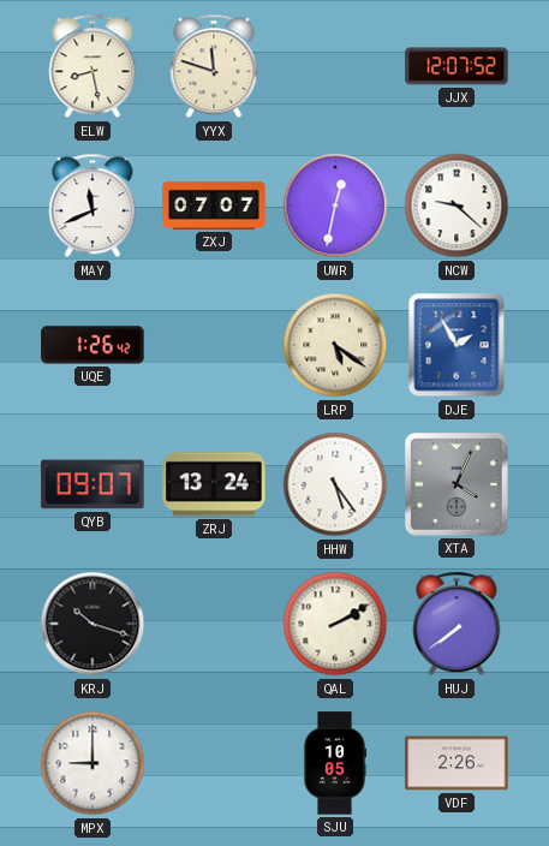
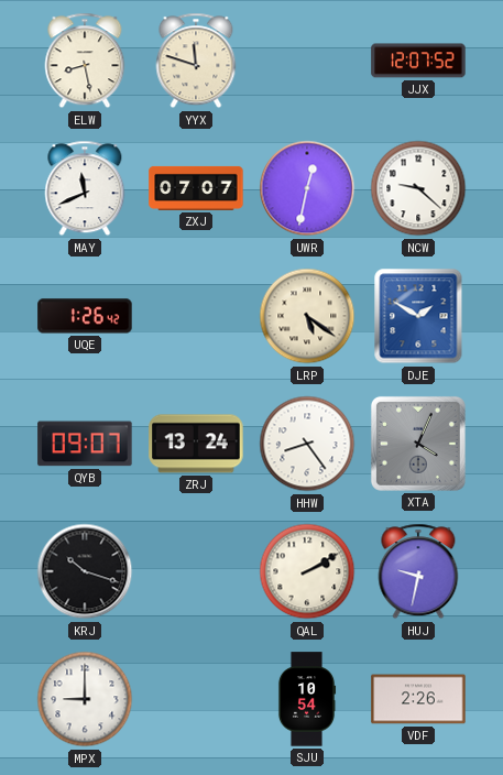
DJE: 1:55 -> 1:50 (418, 316)
HHW: 5:24 -> 8:24 (307, 444)
HUJ: 7:39 -> 9:32 (418, 571)
SJU: 10:05 -> 10:54 (307, 699)
